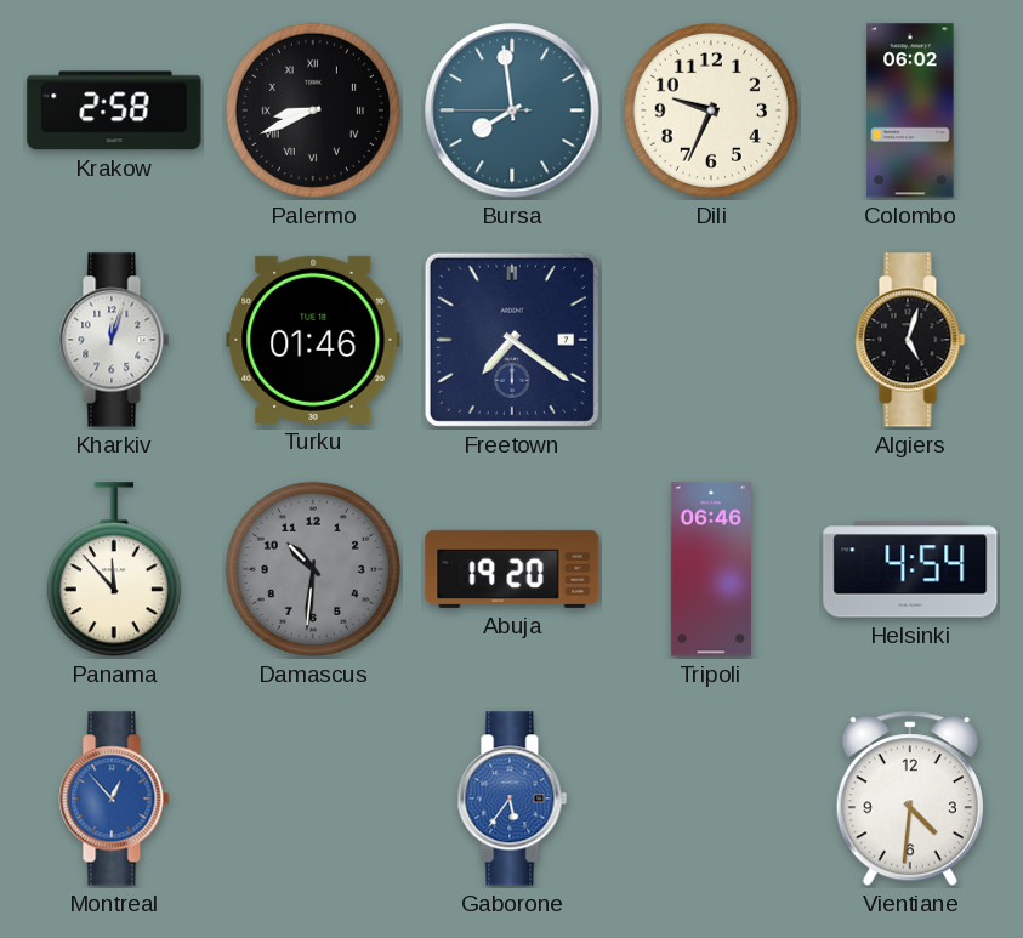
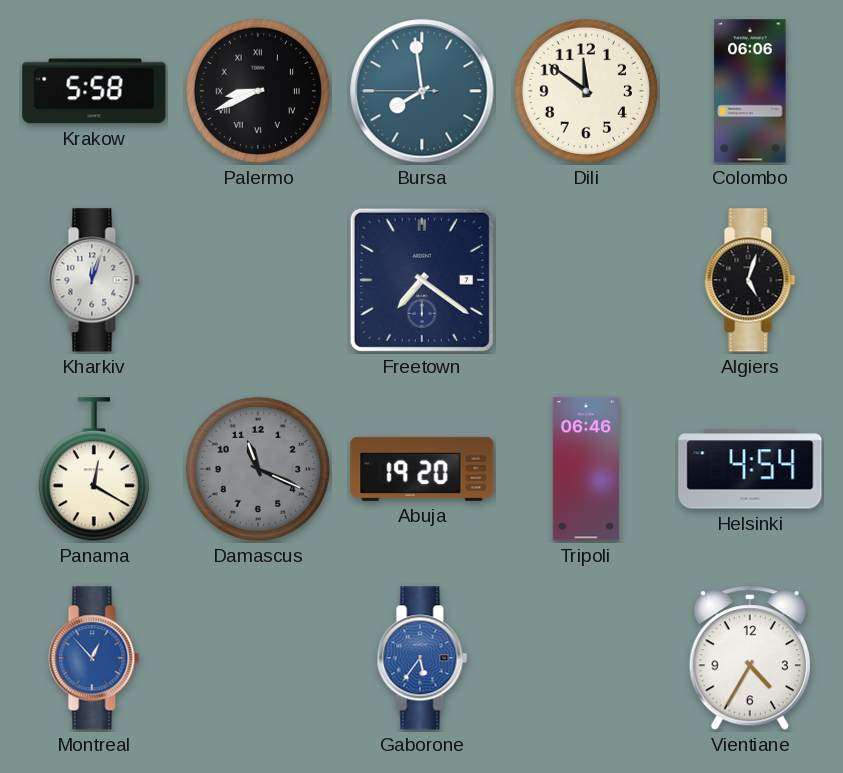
Krakow: 2:58 -> 5:58 (94, 91)
Dili: 9:34 -> 11:51 (586, 91)
Colombo: 06:02 -> 06:06 (750, 91)
Turku: 01:46 -> none (313, 340)
Panama: 11:53 -> 12:20 (94, 470)
Damascus: 10:31 -> 11:19 (258, 469)
Vientiane: 4:31 -> 4:35 (750, 659)
